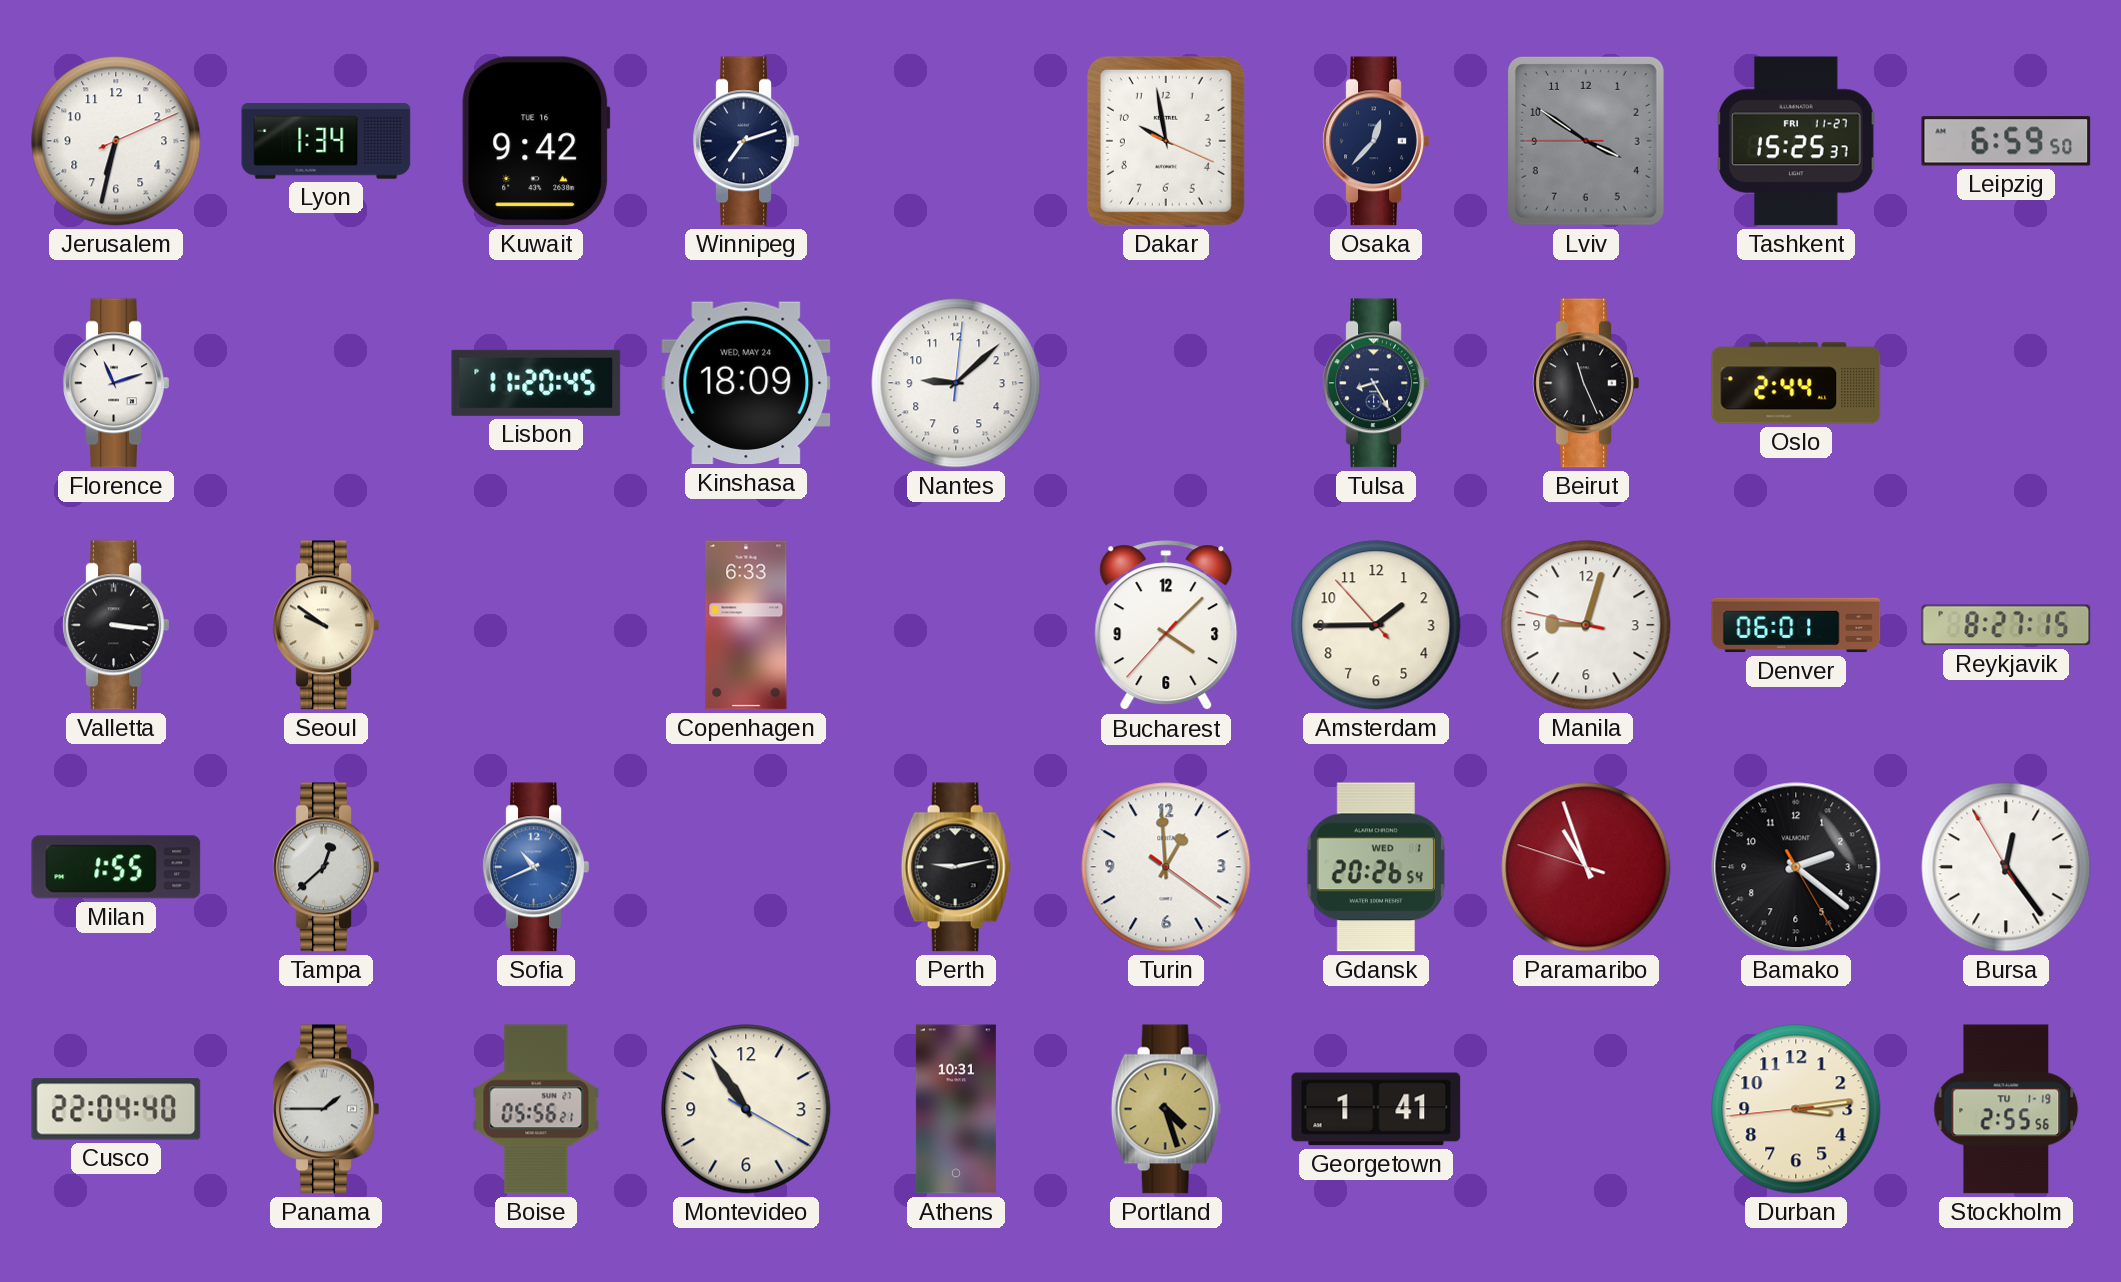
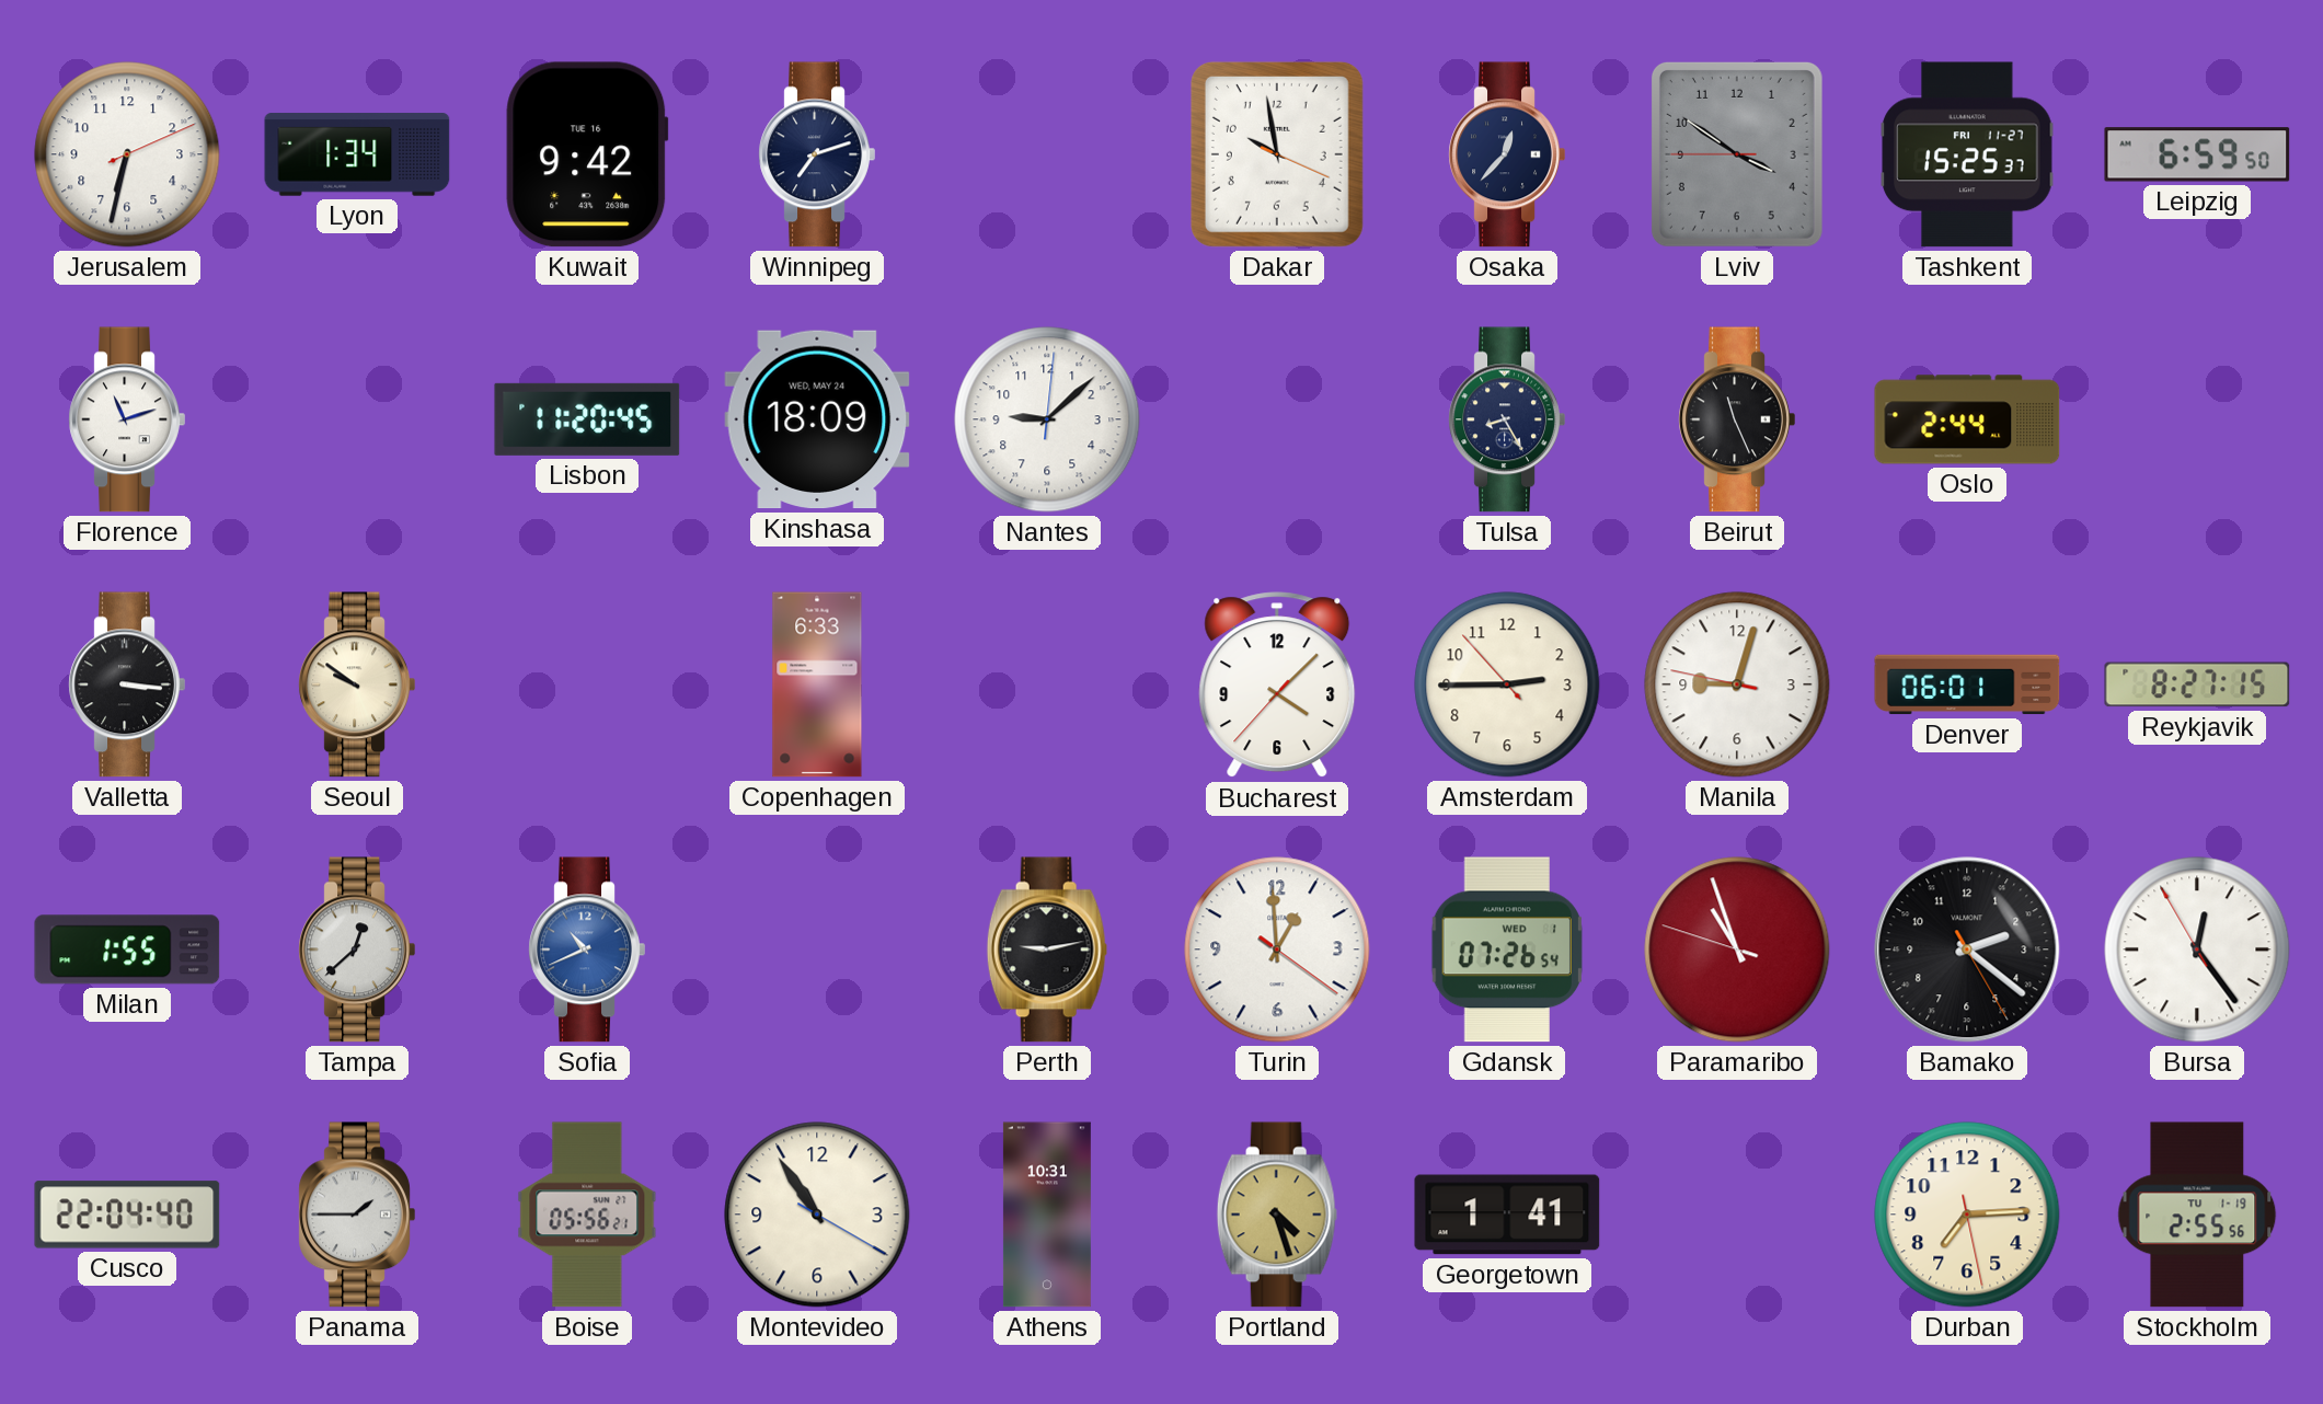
Amsterdam: 1:44 -> 2:44 (1507, 684)
Gdansk: 20:26 -> 07:26 (1507, 950)
Durban: 3:13 -> 7:14 (1967, 1215)
